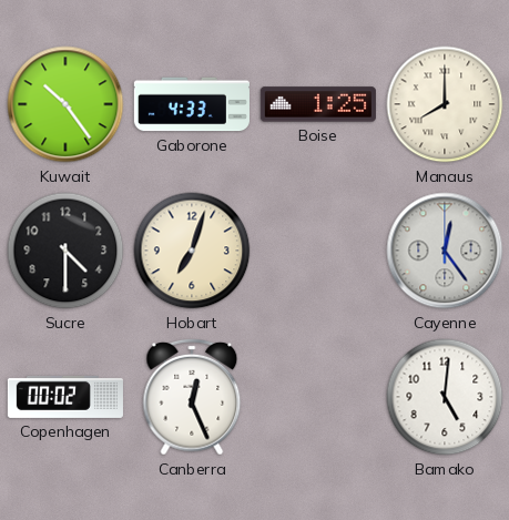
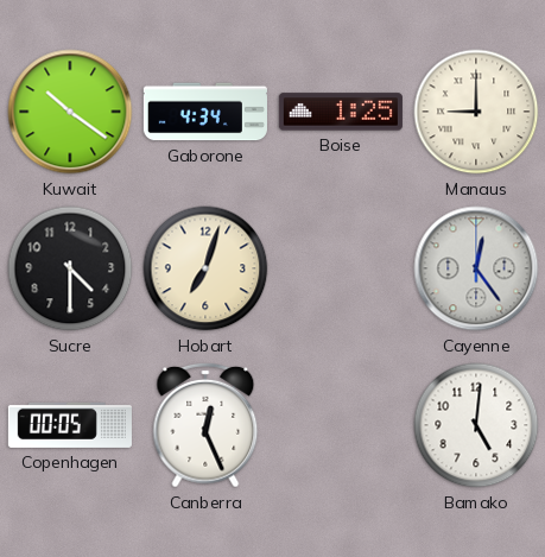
Kuwait: 10:24 -> 10:21 (70, 112)
Gaborone: 4:33 -> 4:34 (205, 112)
Manaus: 8:00 -> 9:00 (476, 112)
Copenhagen: 00:02 -> 00:05 (70, 425)
